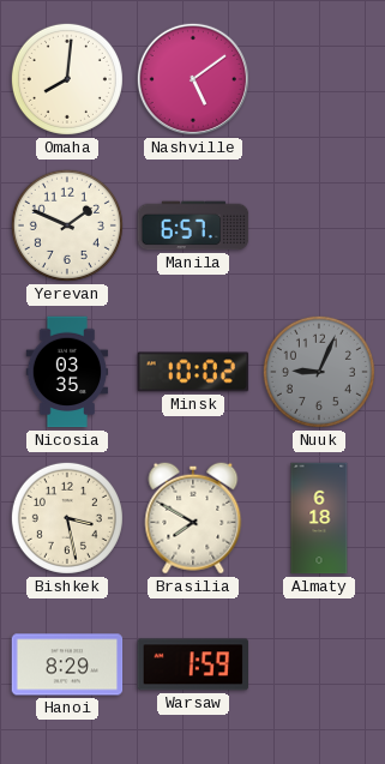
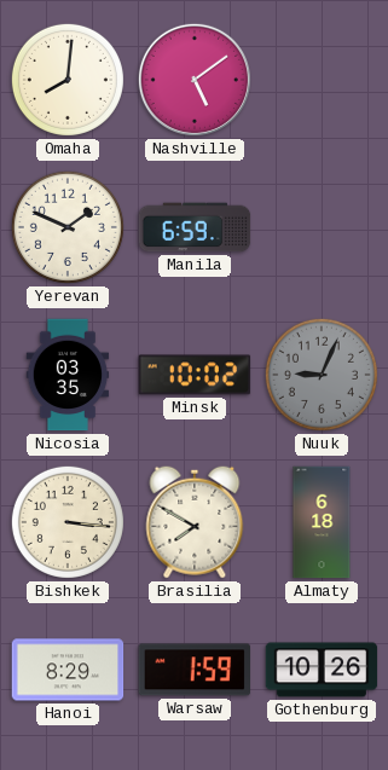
Manila: 6:57 -> 6:59 (195, 227)
Bishkek: 3:28 -> 3:16 (68, 522)
Gothenburg: none -> 10:26 (322, 670)
